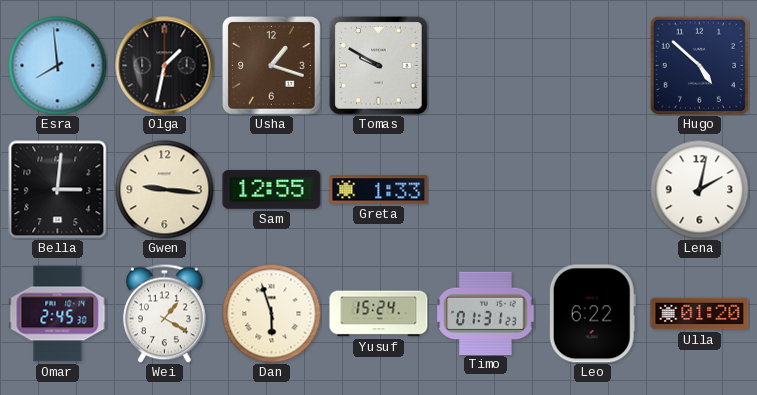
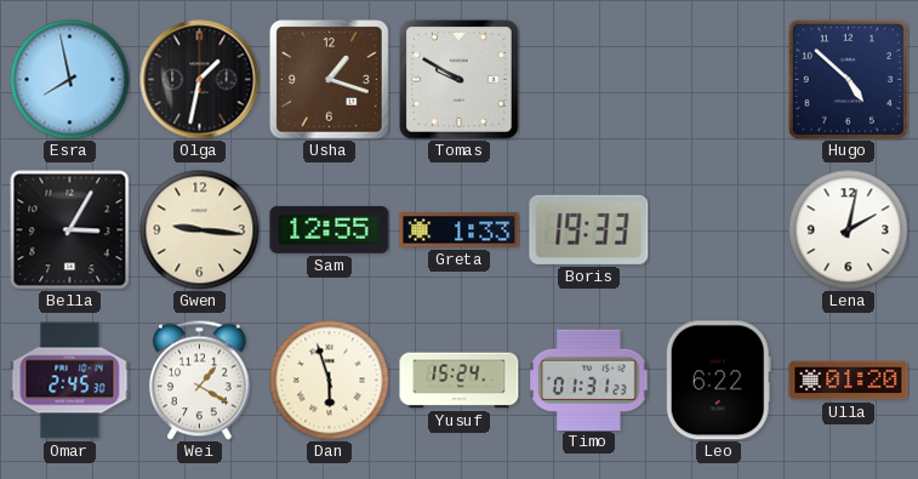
Esra: 7:59 -> 7:58 (70, 80)
Bella: 3:01 -> 3:05 (70, 230)
Boris: none -> 19:33 (589, 229)
